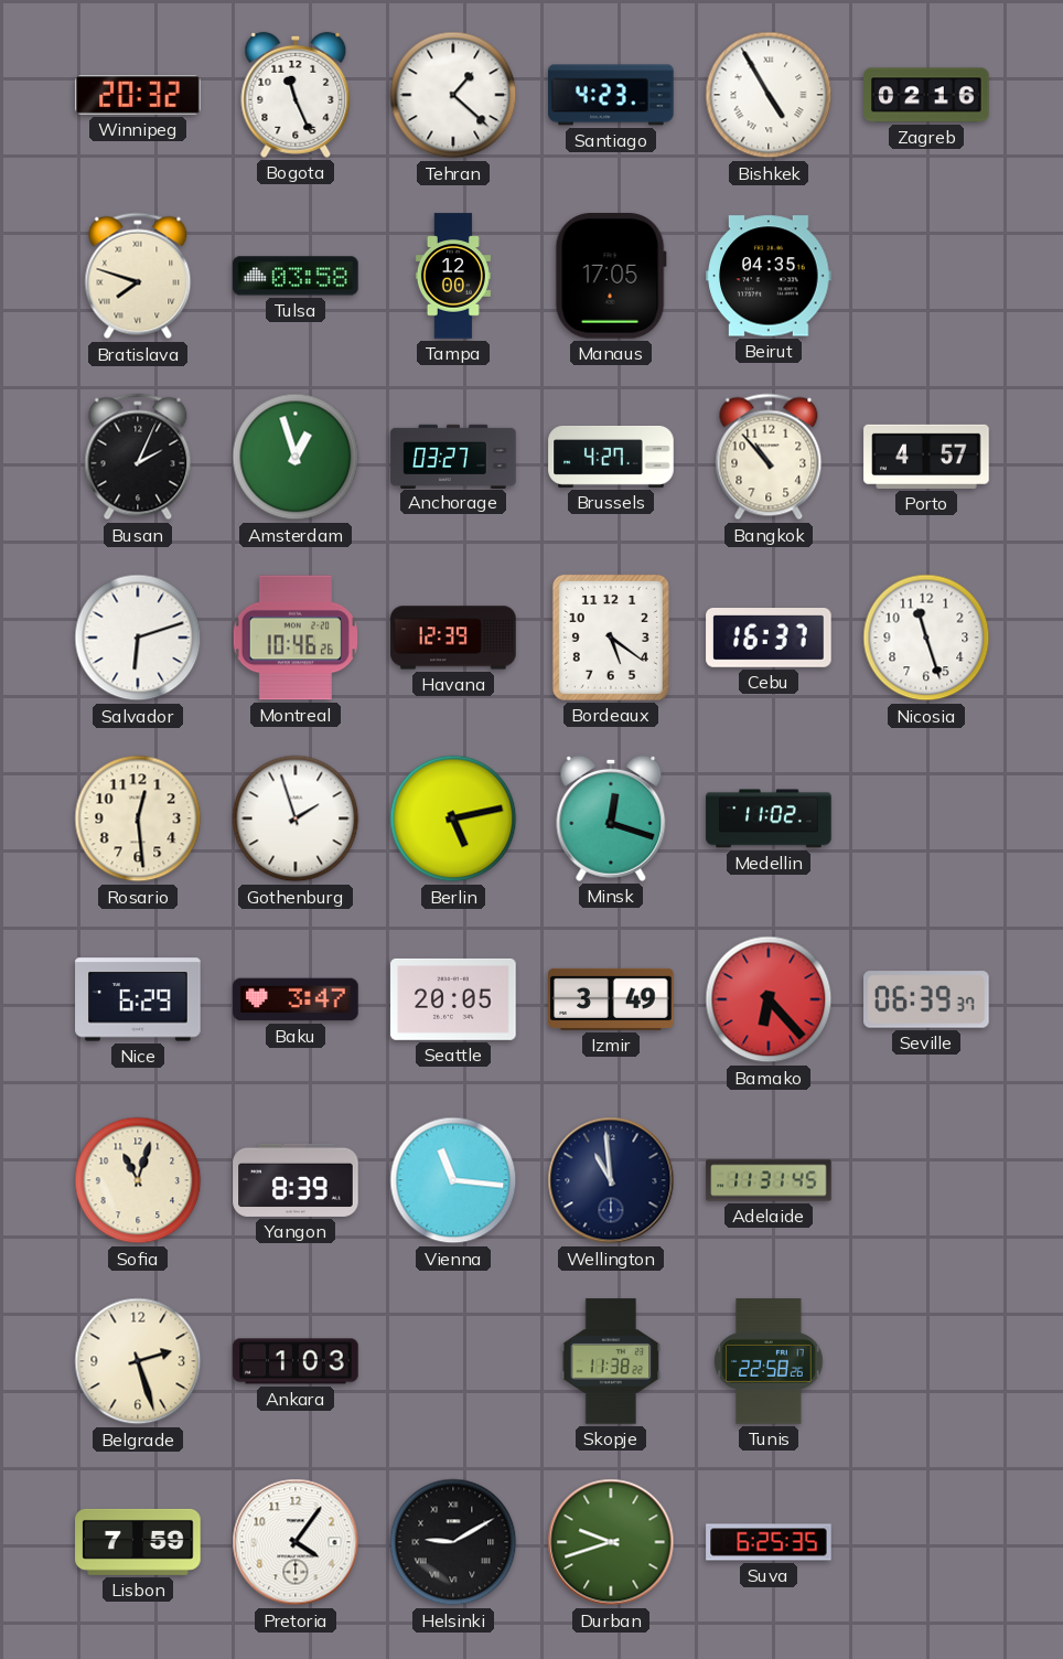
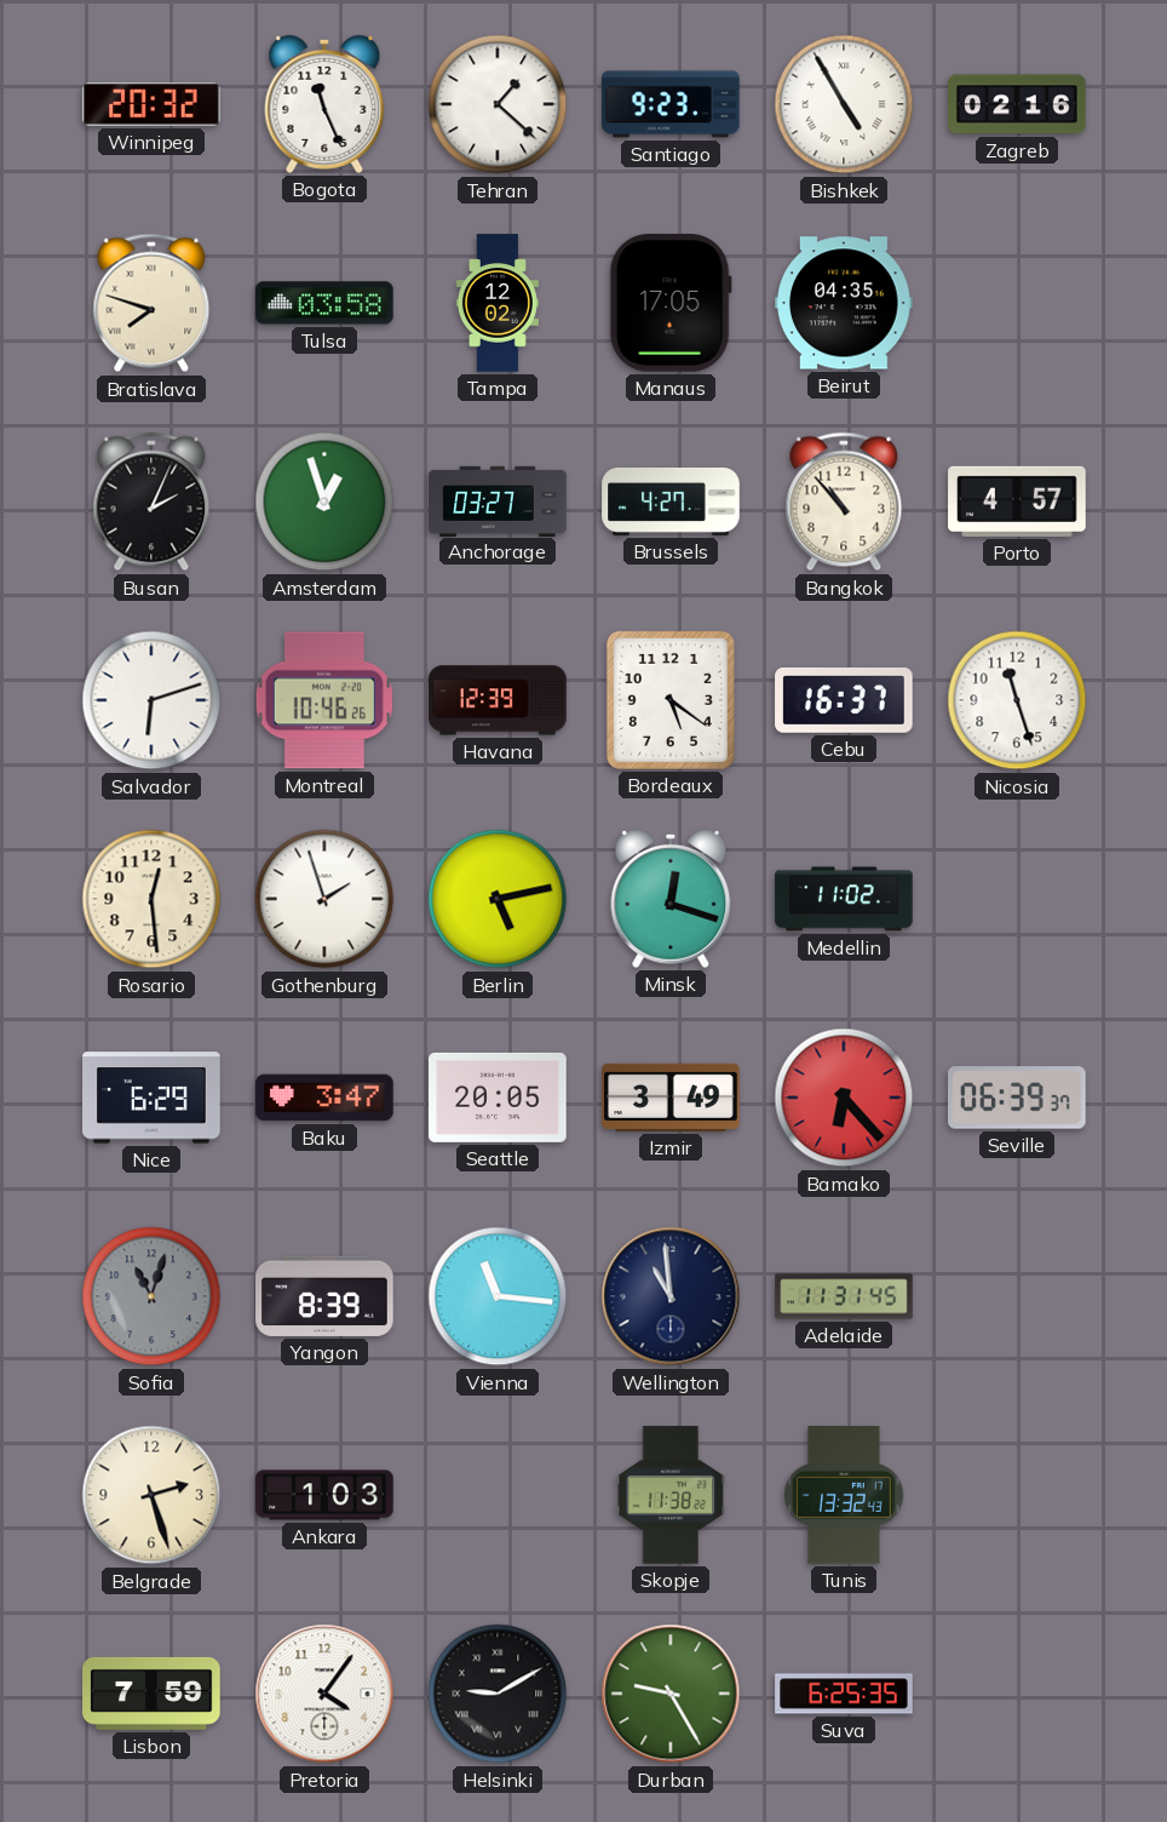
Santiago: 4:23 -> 9:23 (671, 104)
Tampa: 12:00 -> 12:02 (498, 303)
Sofia dial: cream -> grey (151, 1296)
Tunis: 22:58 -> 13:32 (844, 1495)
Durban: 9:42 -> 9:25 (671, 1694)
